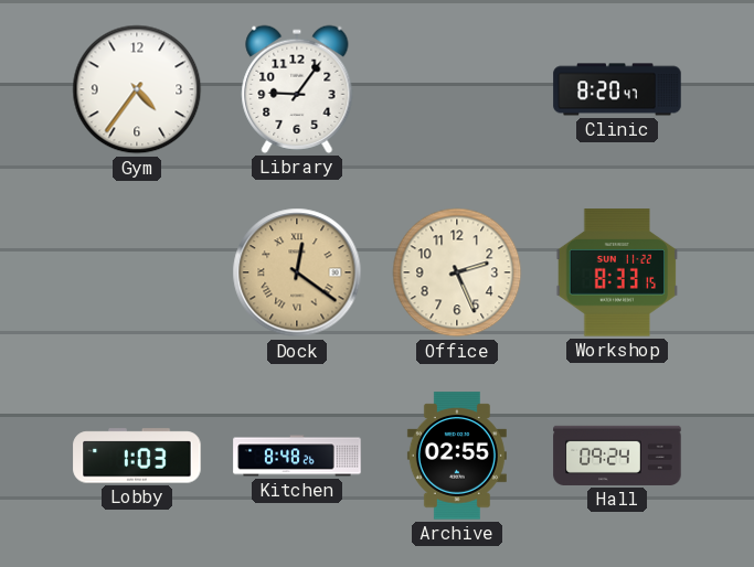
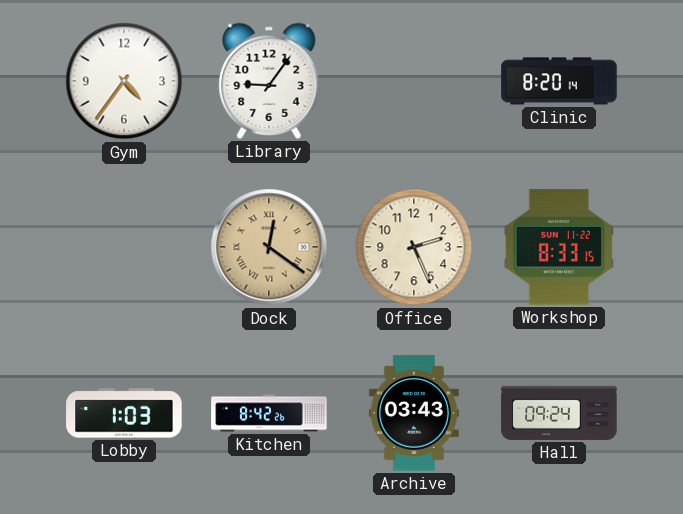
Clinic: 8:20:47 -> 8:20:14 (559, 81)
Kitchen: 8:48 -> 8:42 (269, 413)
Archive: 02:55 -> 03:43 (414, 413)
